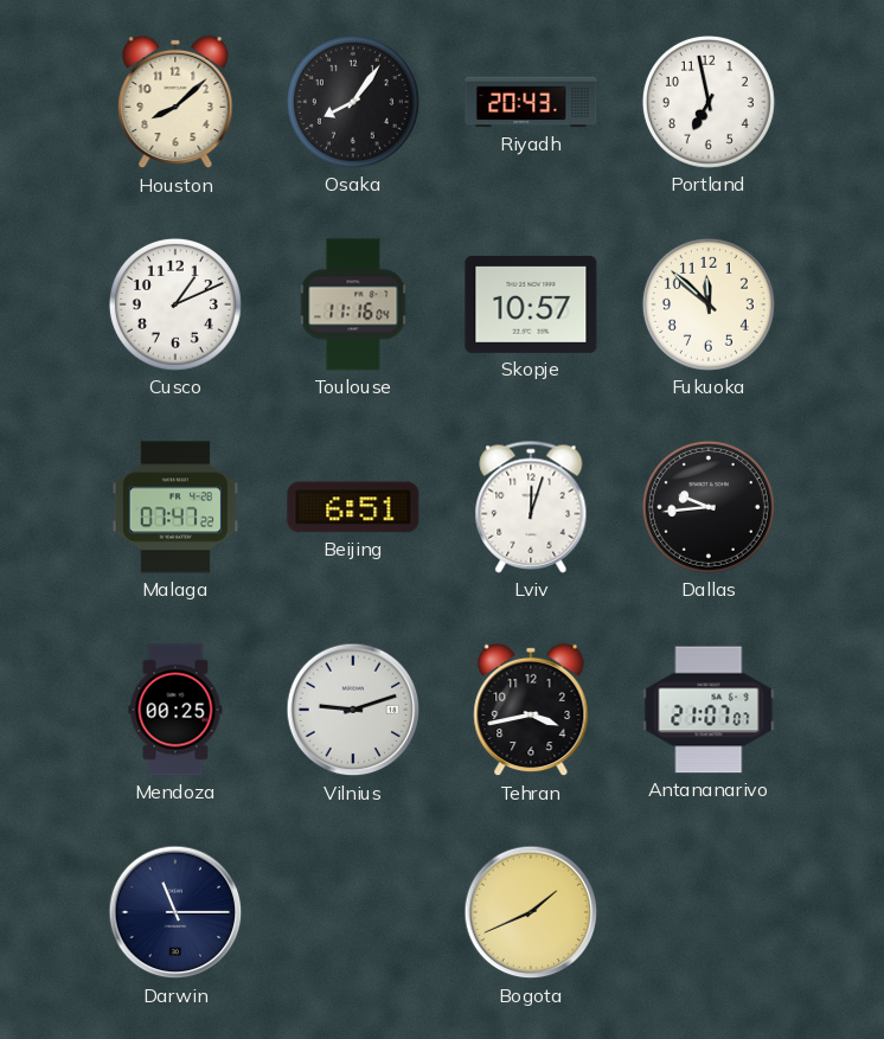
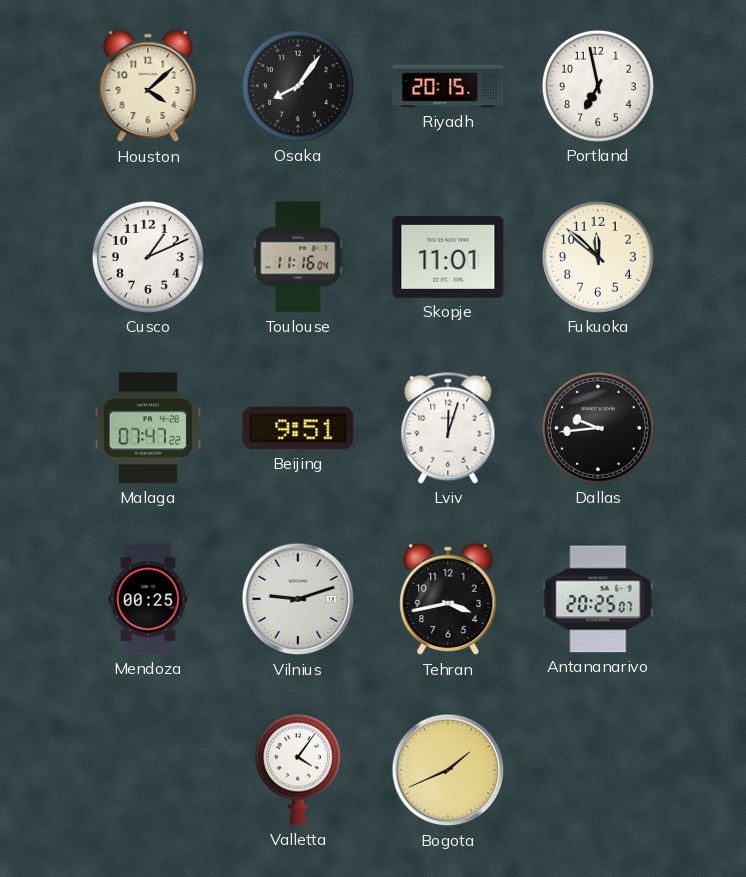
Houston: 8:08 -> 4:08 (148, 86)
Riyadh: 20:43 -> 20:15 (448, 86)
Skopje: 10:57 -> 11:01 (448, 257)
Beijing: 6:51 -> 9:51 (298, 428)
Antananarivo: 21:07 -> 20:25 (598, 599)
Darwin: 11:15 -> none (175, 912)
Valletta: none -> 4:06 (298, 770)
